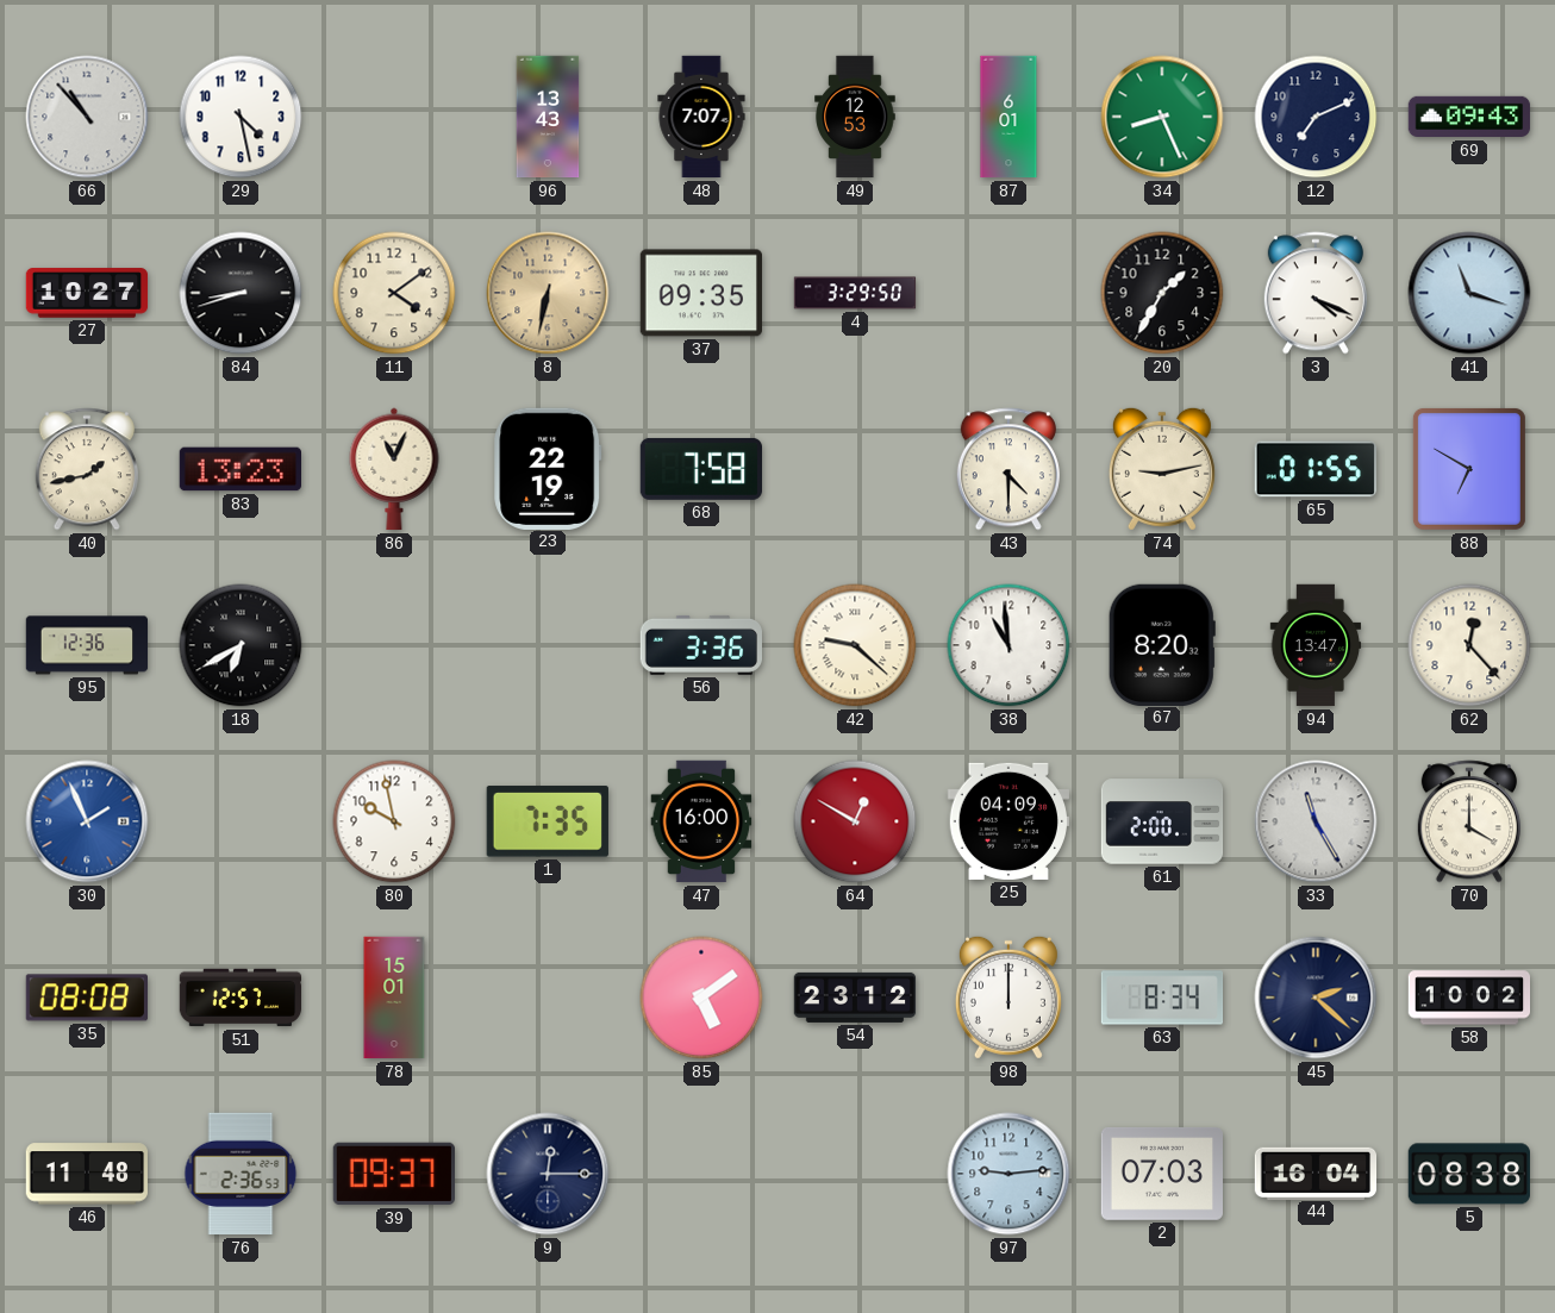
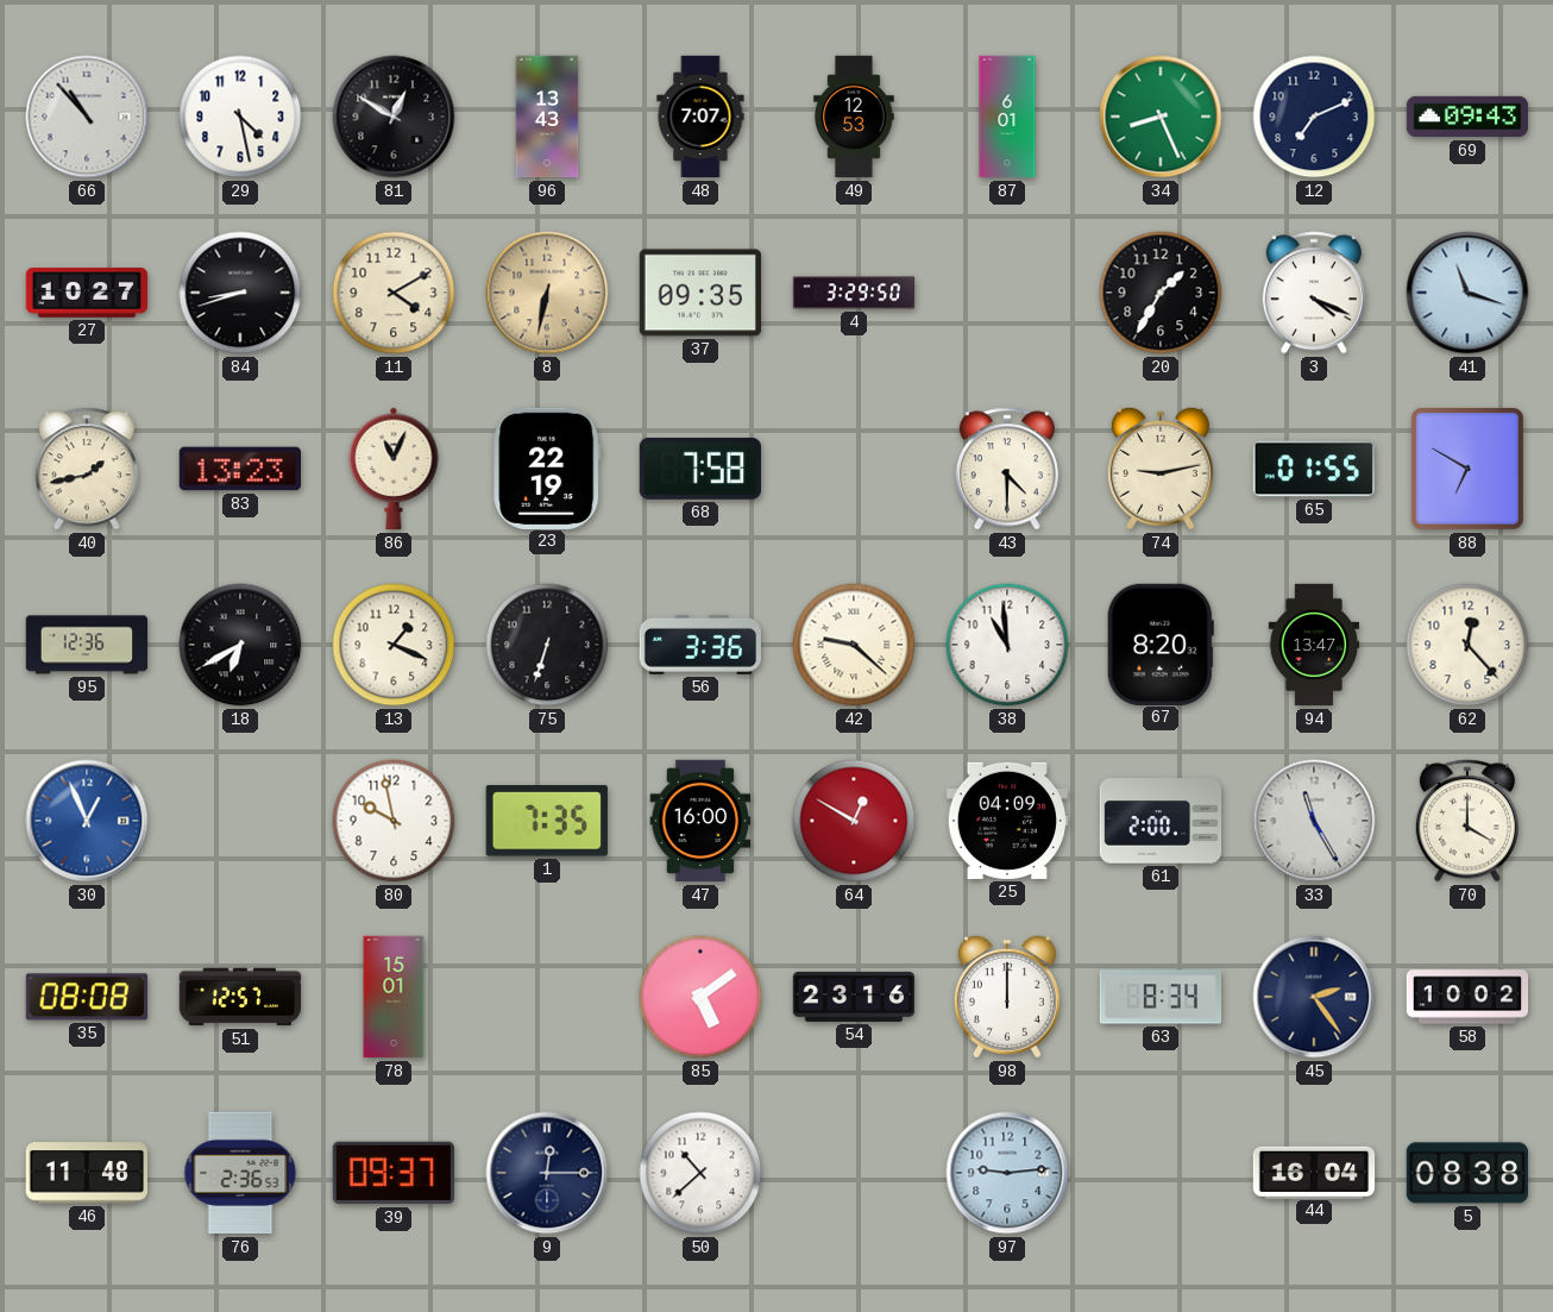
81: none -> 12:50 (394, 117)
11: 4:09 -> 4:10 (394, 293)
13: none -> 1:19 (394, 645)
75: none -> 6:33 (547, 645)
30: 1:56 -> 12:56 (87, 821)
54: 23:12 -> 23:16 (854, 997)
45: 2:22 -> 2:24 (1314, 997)
50: none -> 10:38 (700, 1173)
2: 07:03 -> none (1161, 1174)
